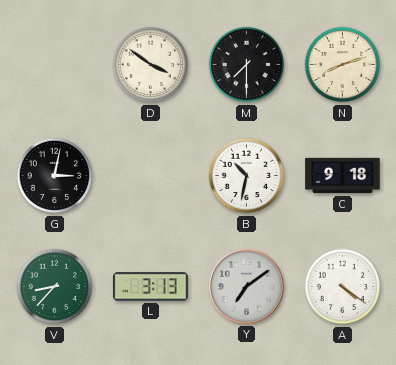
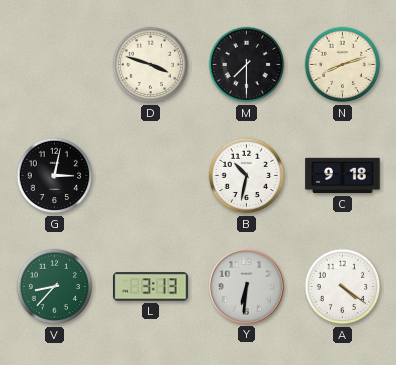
D: 3:51 -> 3:48 (151, 65)
Y: 7:09 -> 6:31 (246, 286)
